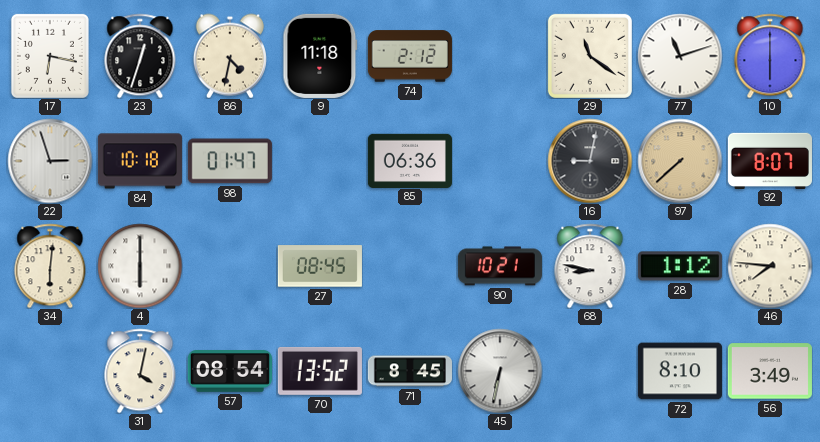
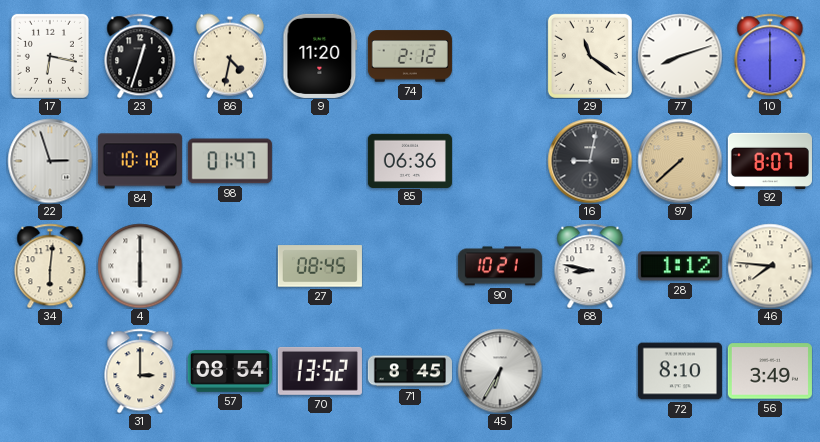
9: 11:18 -> 11:20 (320, 56)
77: 11:12 -> 8:12 (680, 56)
31: 4:02 -> 3:00 (140, 371)
45: 6:32 -> 6:35 (500, 371)
